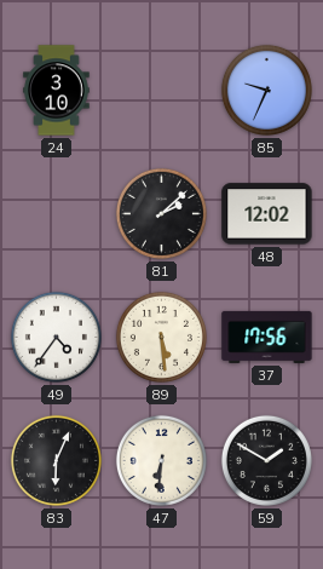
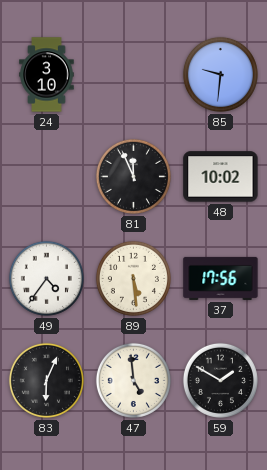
85: 9:34 -> 9:31 (220, 74)
81: 2:08 -> 11:56 (133, 176)
48: 12:02 -> 10:02 (221, 177)
47: 6:31 -> 4:59 (133, 380)
